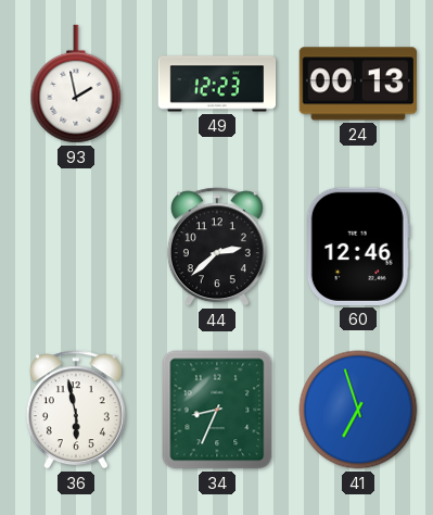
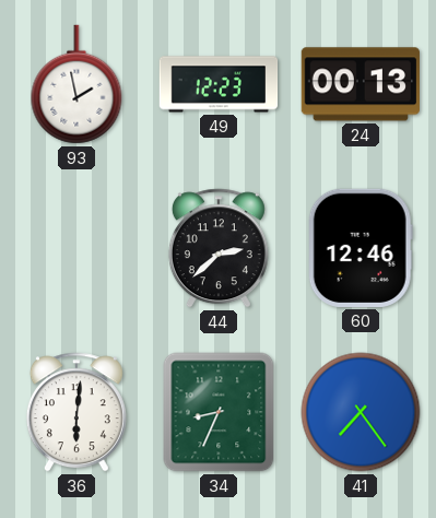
36: 5:58 -> 6:01 (76, 412)
41: 6:57 -> 7:24 (361, 412)
